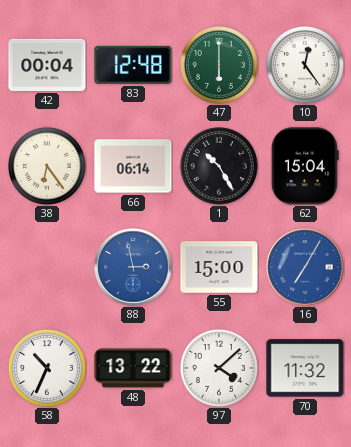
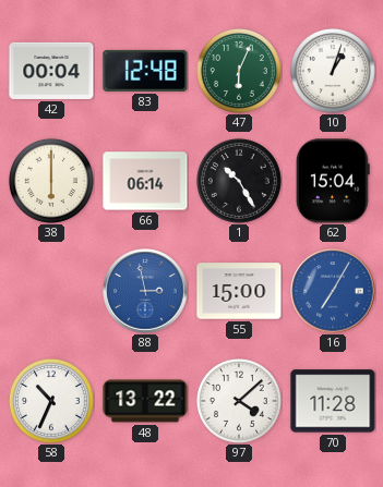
47: 6:00 -> 6:04 (239, 71)
10: 12:24 -> 1:03 (333, 71)
38: 6:24 -> 6:00 (51, 181)
70: 11:32 -> 11:28 (333, 401)
